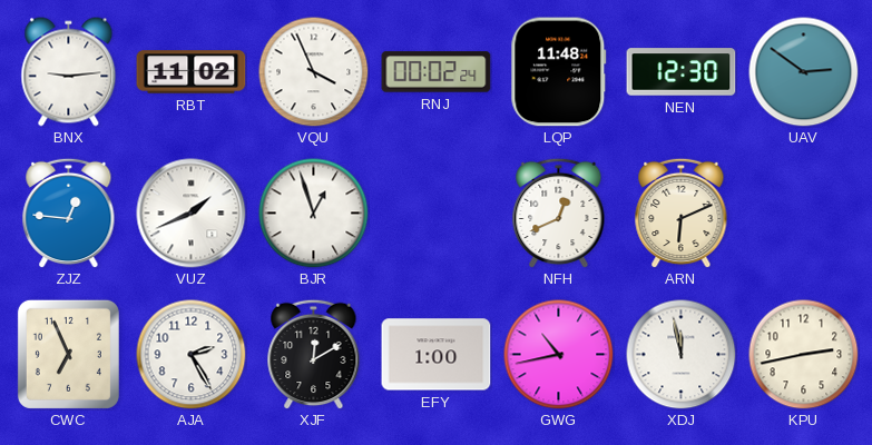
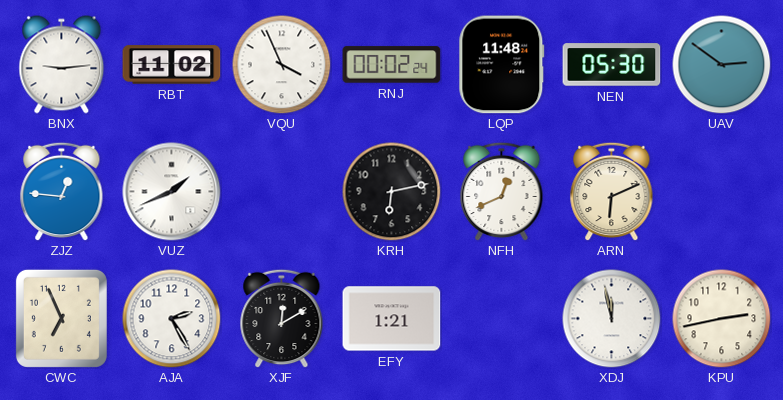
NEN: 12:30 -> 05:30 (612, 65)
BJR: 12:57 -> none (314, 214)
KRH: none -> 6:13 (392, 192)
EFY: 1:00 -> 1:21 (392, 319)
GWG: 10:43 -> none (559, 355)
